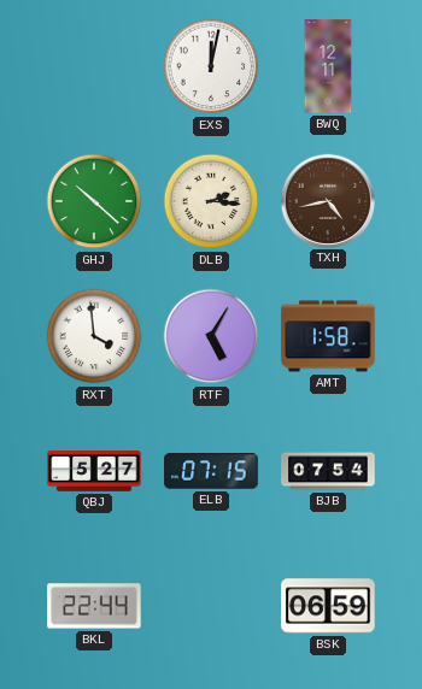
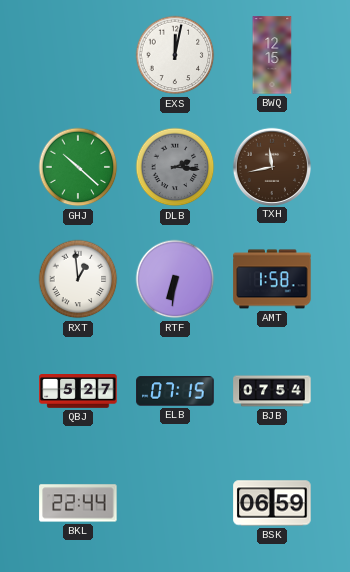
BWQ: 12:11 -> 12:15 (272, 55)
DLB dial: cream -> grey (175, 167)
TXH: 4:43 -> 11:43 (271, 166)
RXT: 3:59 -> 12:59 (78, 279)
RTF: 5:05 -> 6:31 (175, 279)
